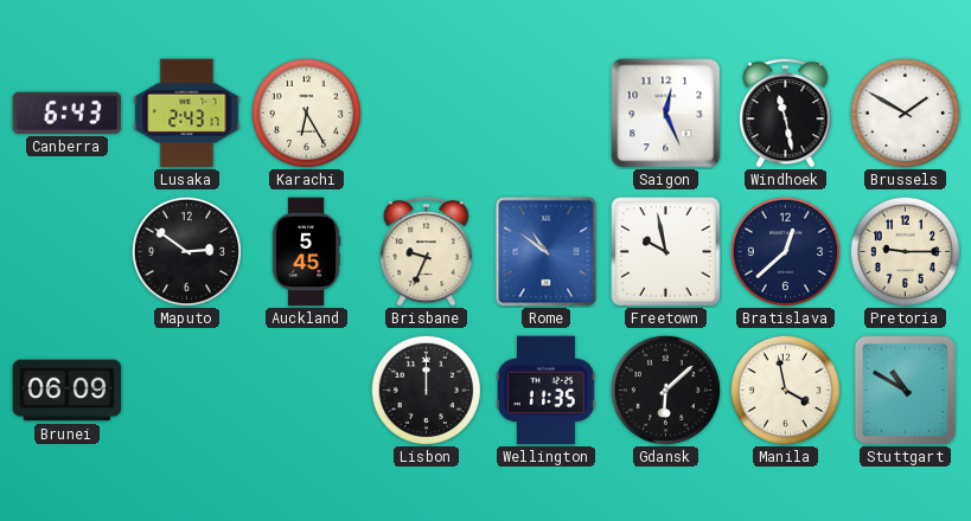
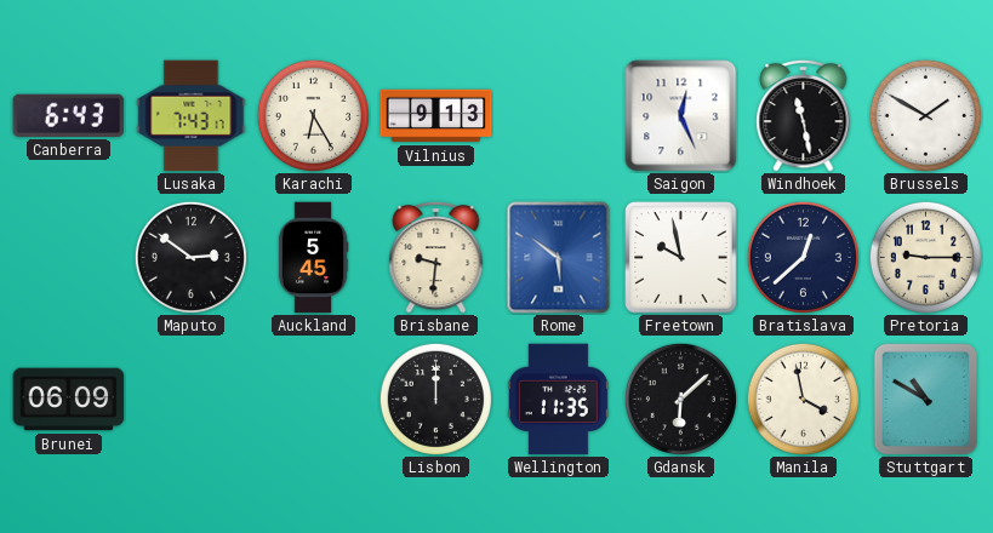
Lusaka: 2:43 -> 7:43 (192, 116)
Vilnius: none -> 9:13 (436, 116)
Brisbane: 9:34 -> 9:31 (436, 257)
Rome: 10:51 -> 5:51 (559, 258)
